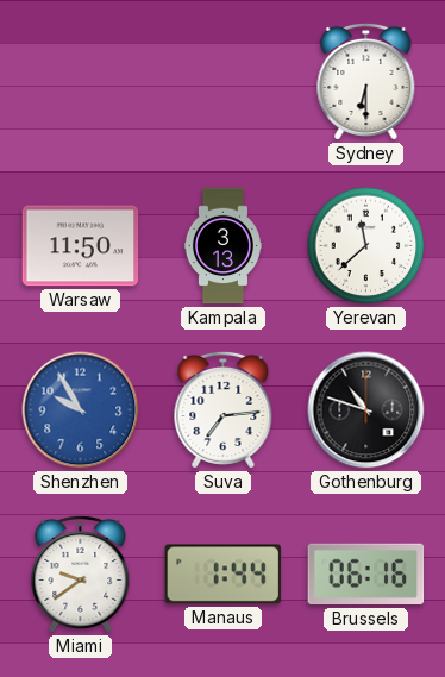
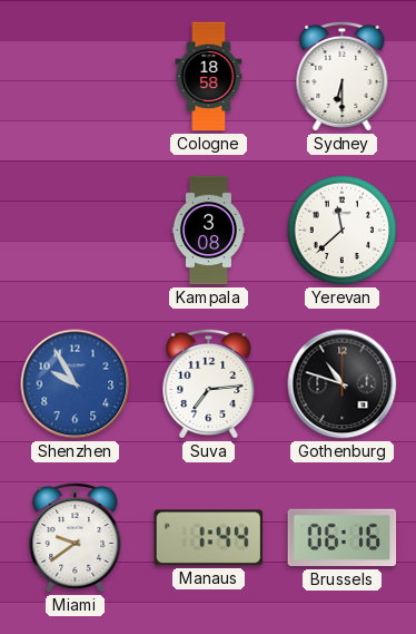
Cologne: none -> 18:58 (209, 77)
Warsaw: 11:50 -> none (81, 246)
Kampala: 3:13 -> 3:08 (208, 231)
